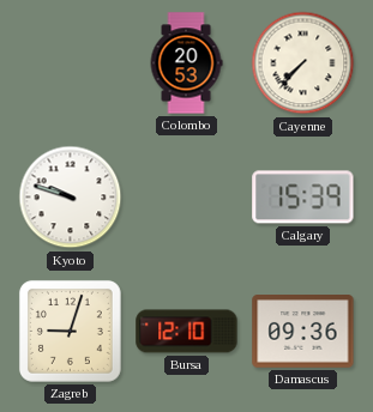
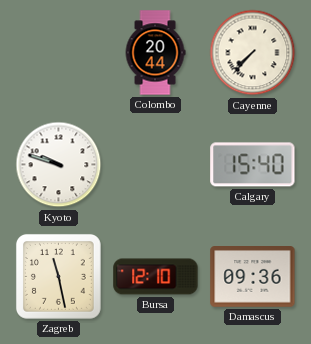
Colombo: 20:53 -> 20:44 (155, 53)
Calgary: 15:39 -> 15:40 (253, 165)
Zagreb: 9:03 -> 11:28 (58, 276)
